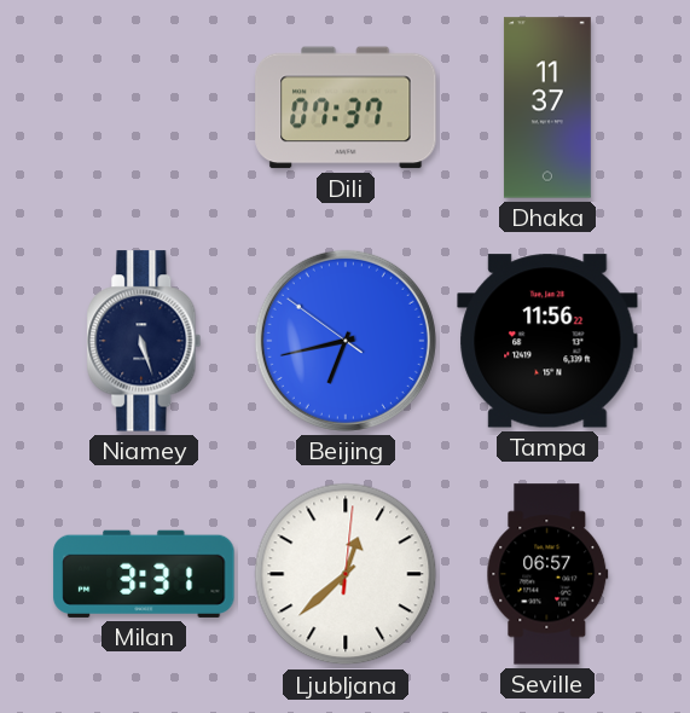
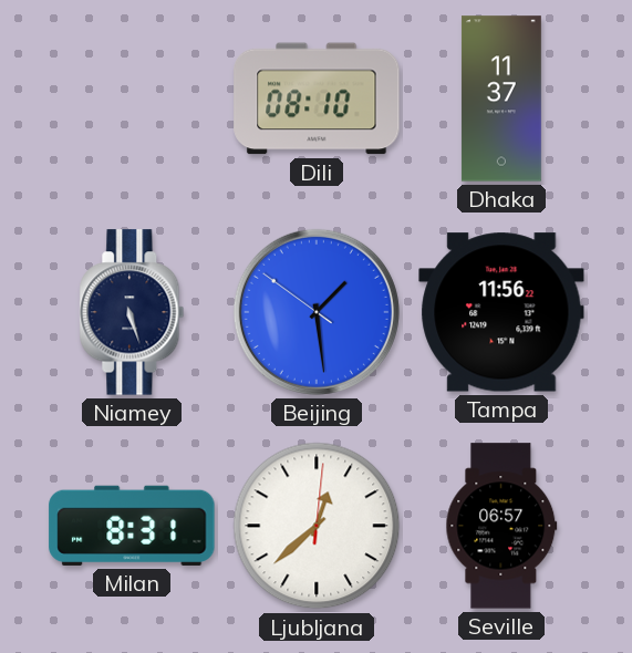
Dili: 07:37 -> 08:10 (317, 99)
Beijing: 6:42 -> 1:28 (317, 312)
Milan: 3:31 -> 8:31 (132, 526)
